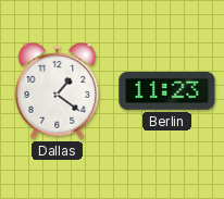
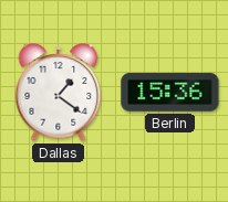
Berlin: 11:23 -> 15:36 (170, 92)
